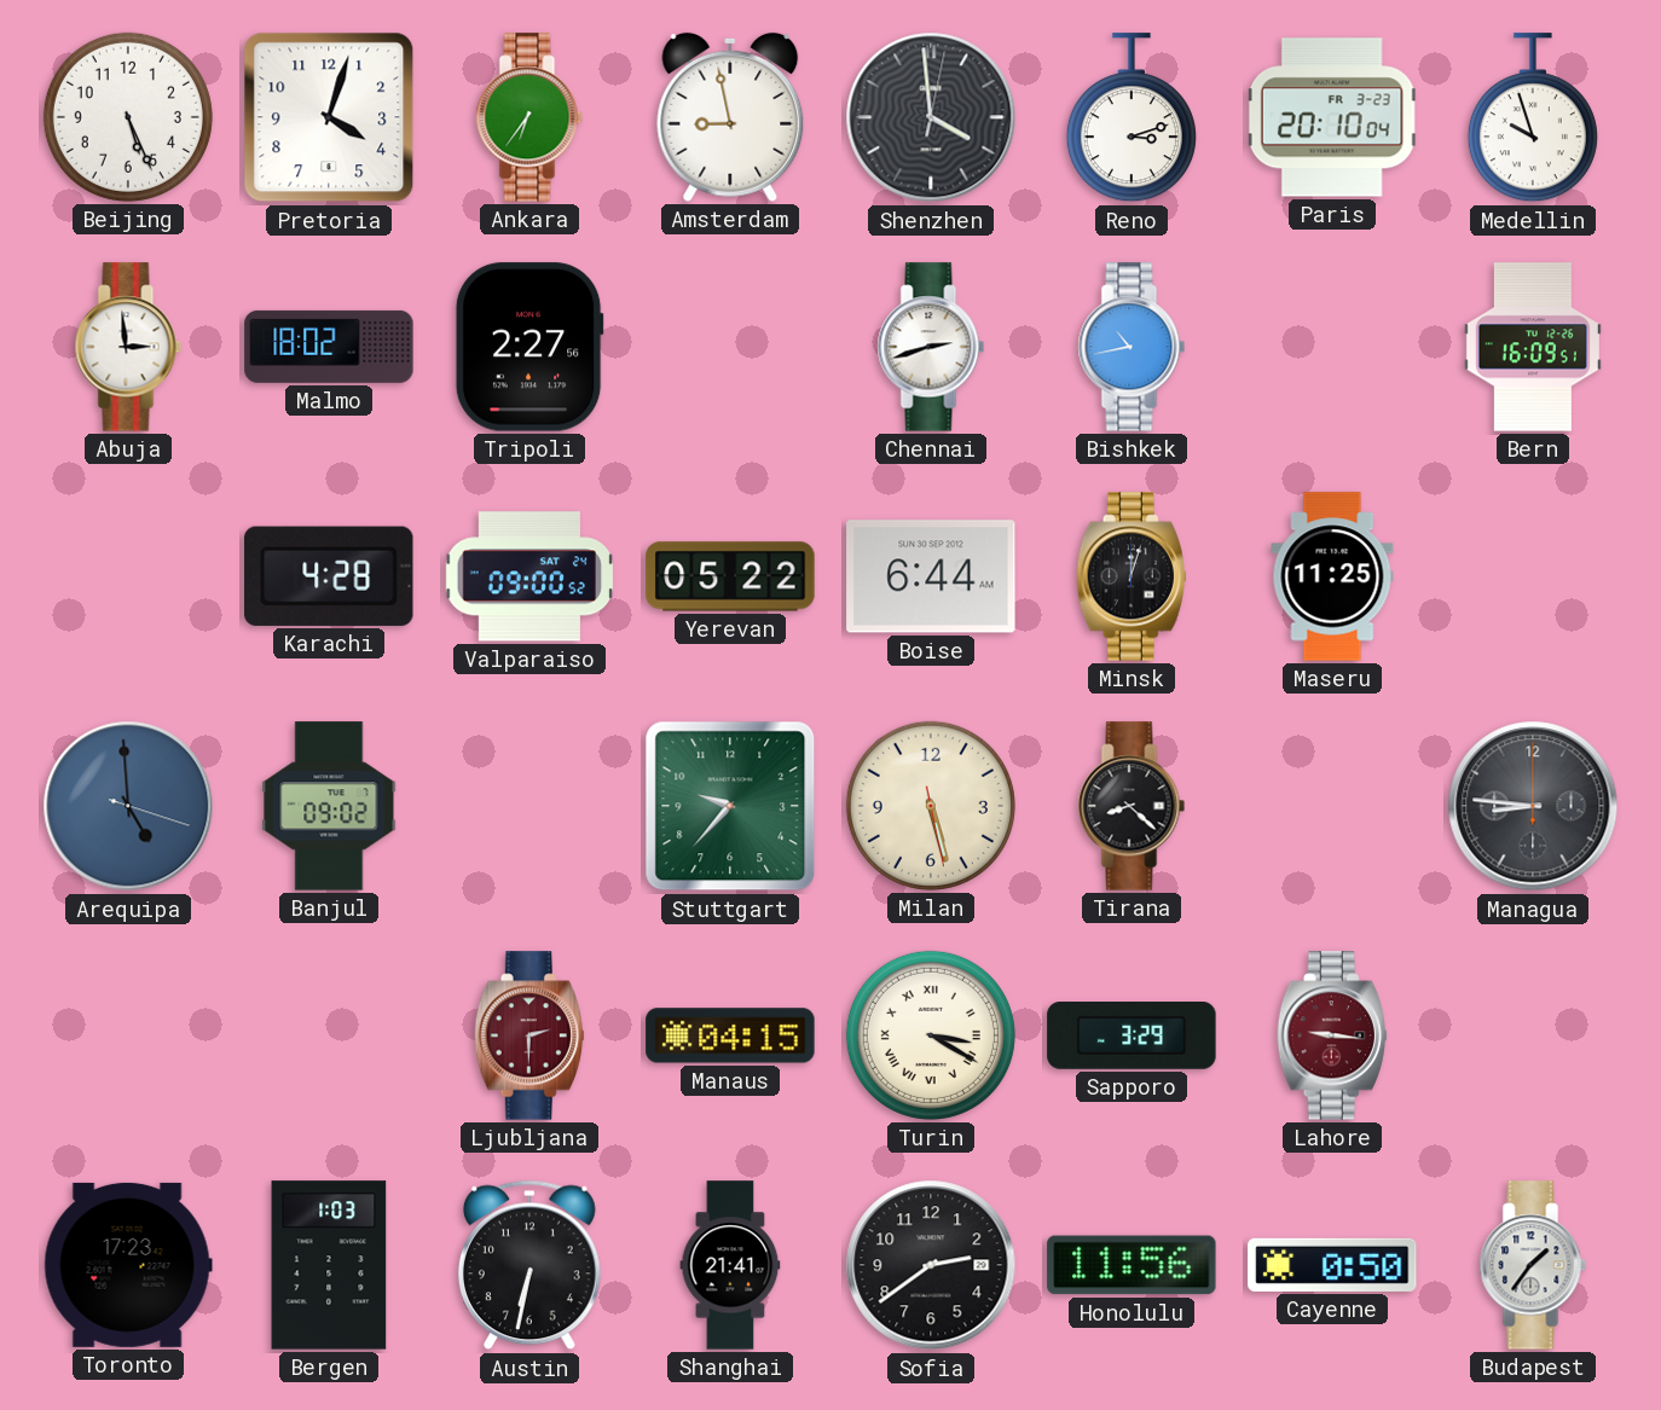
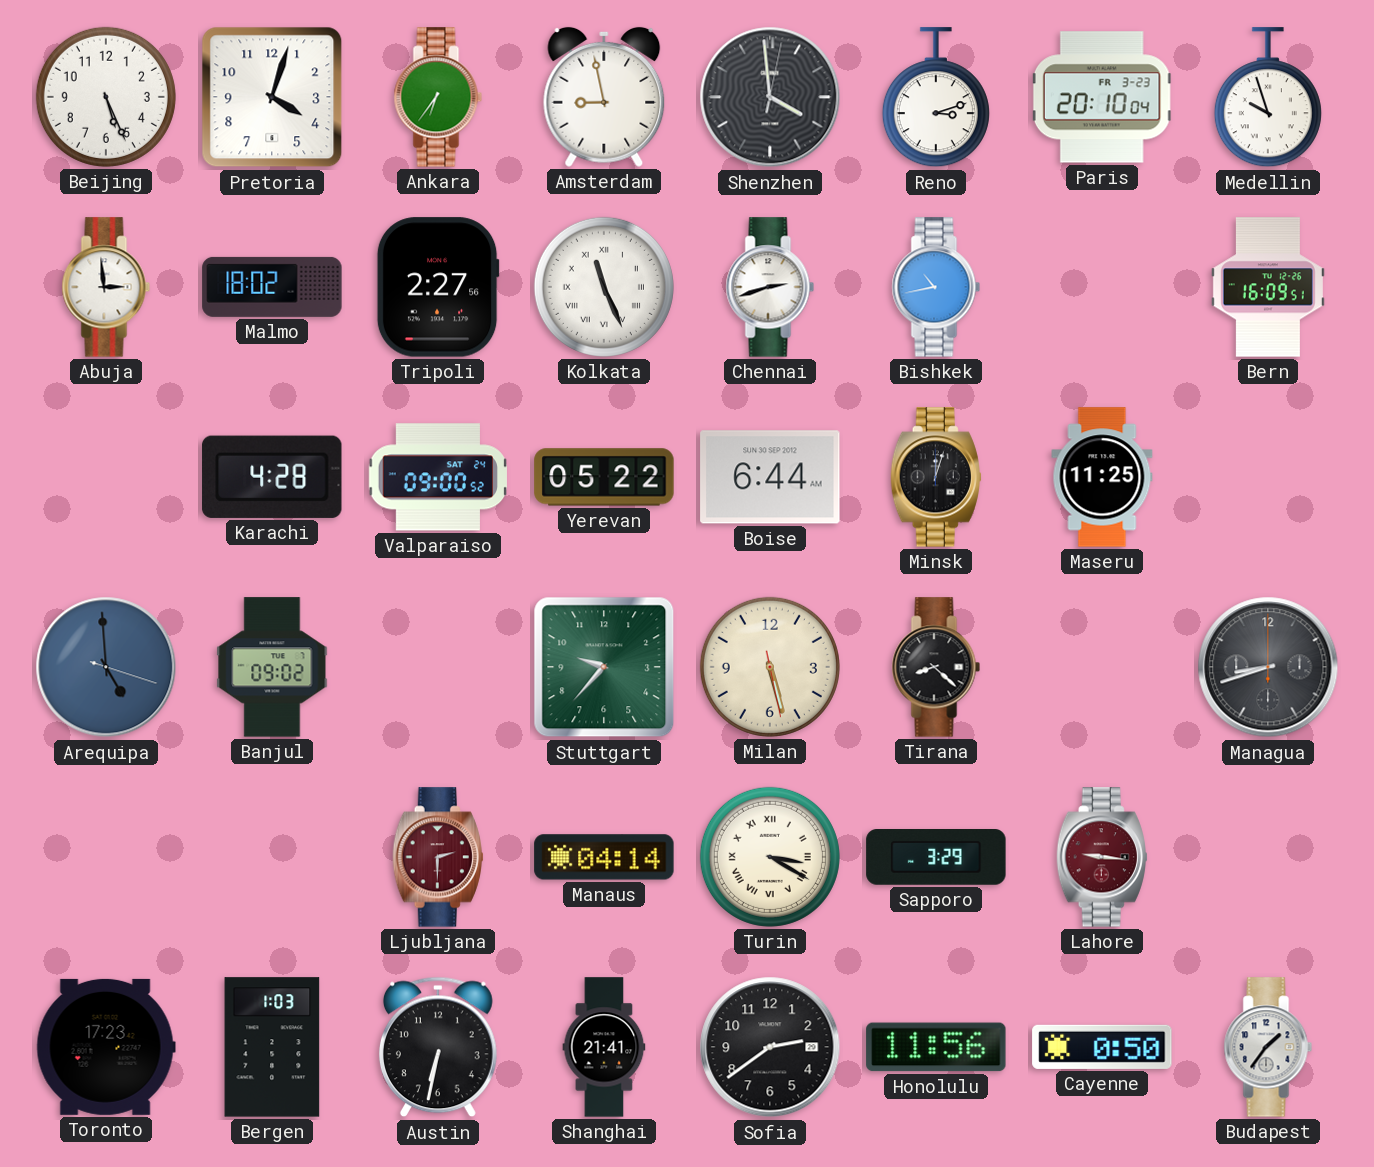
Kolkata: none -> 11:26 (604, 287)
Managua: 8:46 -> 8:42 (1268, 667)
Manaus: 04:15 -> 04:14 (604, 857)
